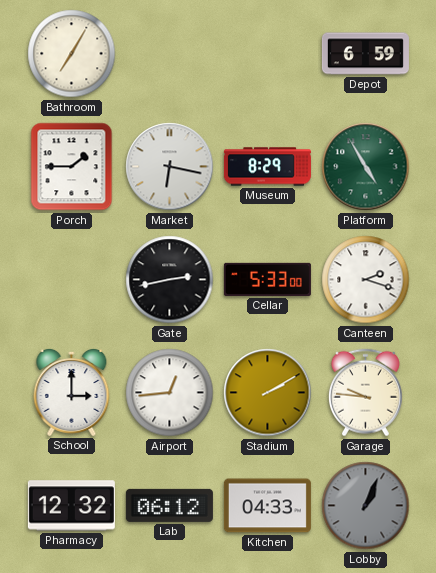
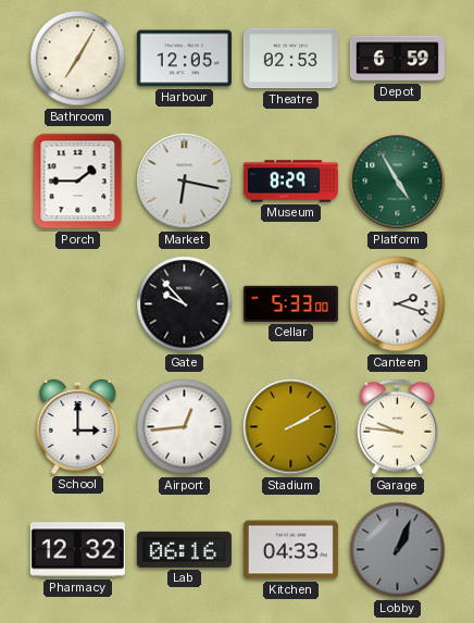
Harbour: none -> 12:05 (184, 59)
Theatre: none -> 02:53 (290, 59)
Gate: 2:43 -> 9:53 (185, 304)
Lab: 06:12 -> 06:16 (184, 549)
